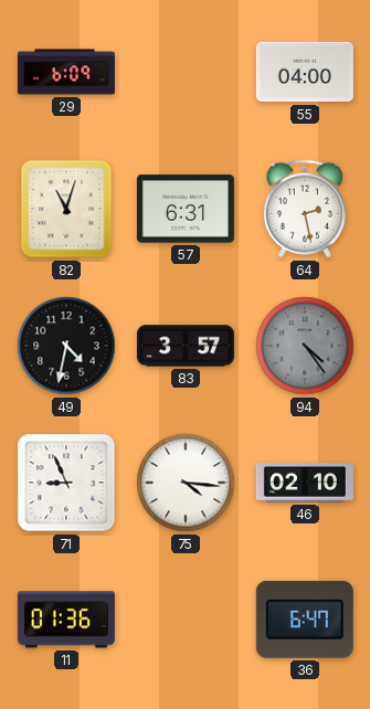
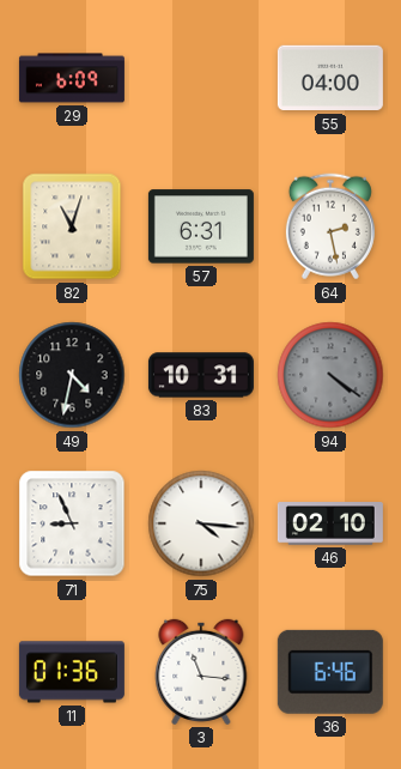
83: 3:57 -> 10:31 (201, 375)
94: 4:24 -> 4:21 (330, 375)
3: none -> 11:16 (201, 672)
36: 6:47 -> 6:46 (330, 672)
